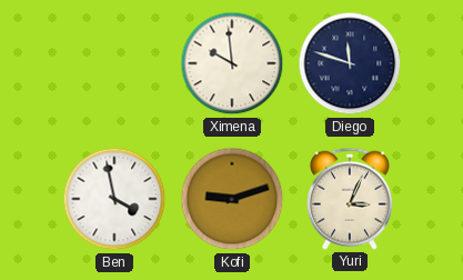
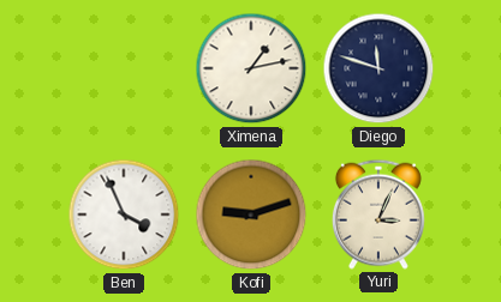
Ximena: 9:59 -> 1:13 (251, 68)
Ben: 3:58 -> 3:56 (124, 215)
